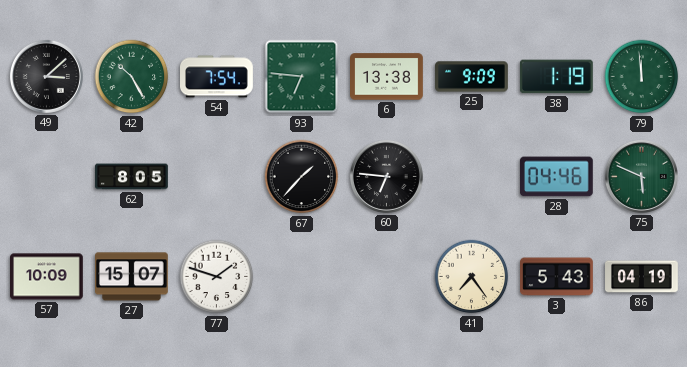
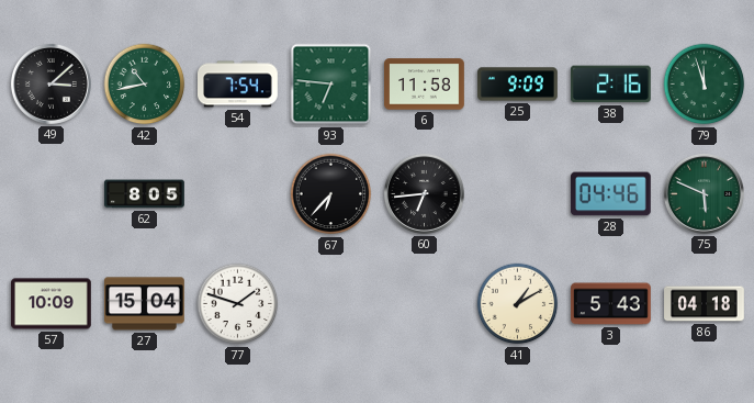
42: 10:25 -> 10:43 (145, 85)
6: 13:38 -> 11:58 (425, 85)
38: 1:19 -> 2:16 (610, 85)
79: 11:59 -> 11:57 (705, 85)
67: 1:37 -> 6:37 (331, 194)
60: 6:46 -> 6:44 (424, 193)
27: 15:07 -> 15:04 (145, 304)
41: 7:24 -> 1:10 (518, 304)
86: 04:19 -> 04:18 (705, 304)
